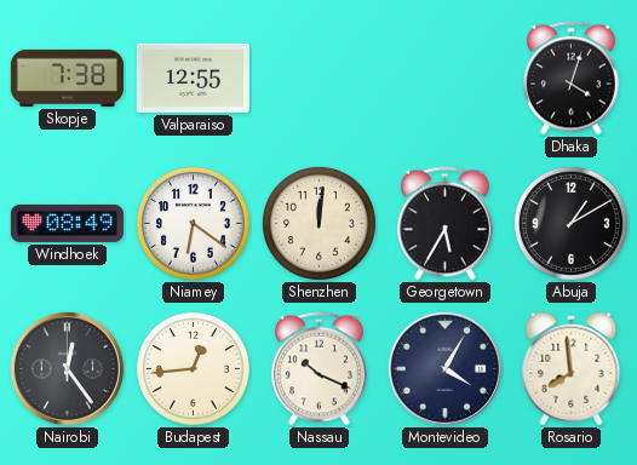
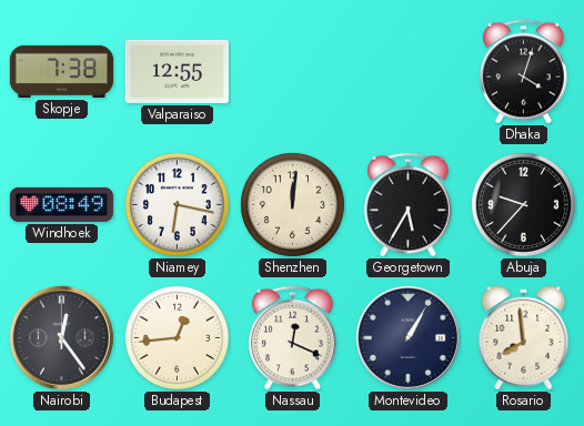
Niamey: 6:21 -> 6:17 (177, 204)
Abuja: 1:10 -> 9:37 (523, 204)
Nassau: 10:19 -> 12:19 (293, 338)
Montevideo: 4:05 -> 1:05 (407, 337)
